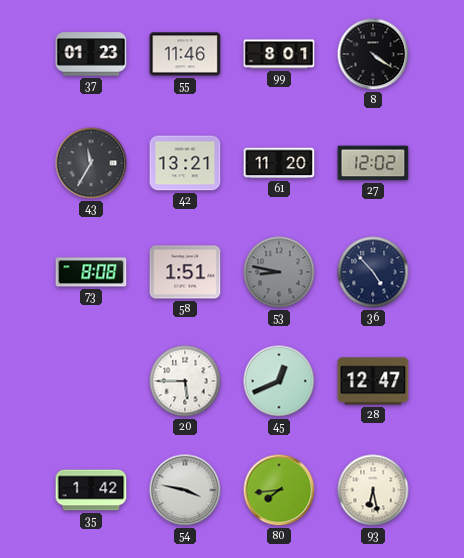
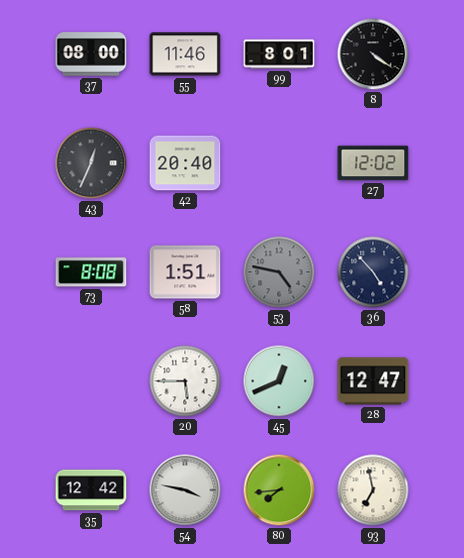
37: 01:23 -> 08:00 (91, 54)
43: 11:35 -> 12:34 (91, 163)
42: 13:21 -> 20:40 (185, 163)
61: 11:20 -> none (279, 163)
53: 8:47 -> 4:47 (279, 272)
35: 1:42 -> 12:42 (91, 490)
93: 6:28 -> 6:58 (373, 490)
